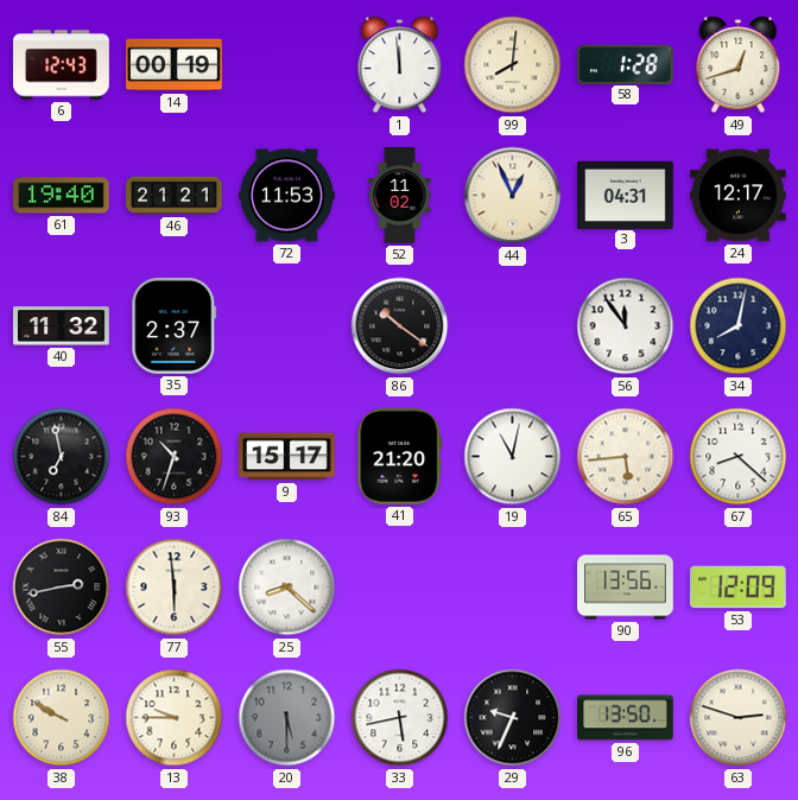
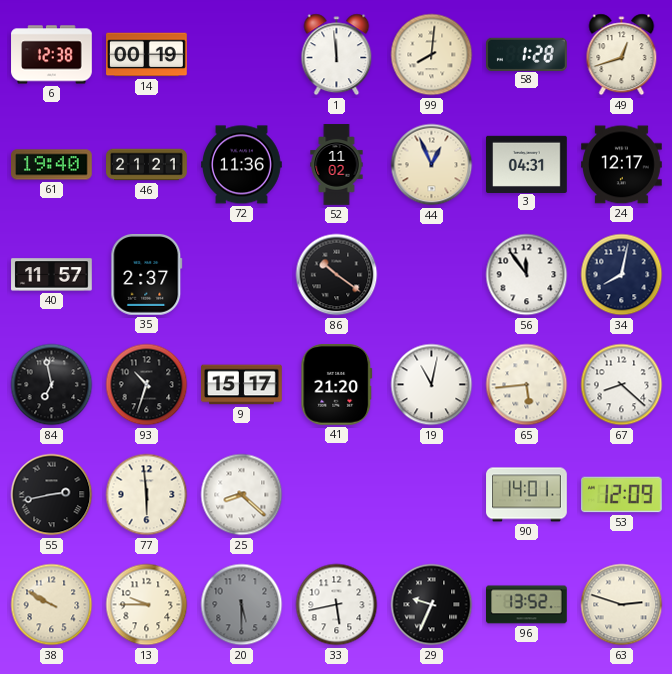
6: 12:43 -> 12:38 (52, 55)
72: 11:53 -> 11:36 (242, 165)
40: 11:32 -> 11:57 (52, 275)
90: 13:56 -> 14:01 (527, 495)
96: 13:50 -> 13:52 (527, 605)
